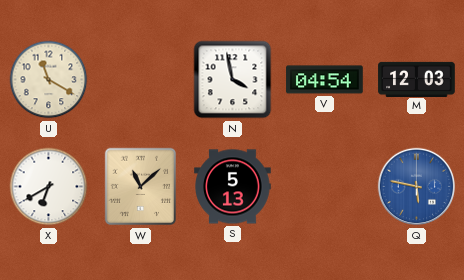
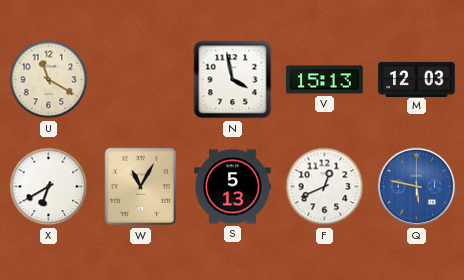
V: 04:54 -> 15:13 (325, 80)
W: 11:08 -> 11:05 (140, 187)
F: none -> 12:41 (325, 187)
